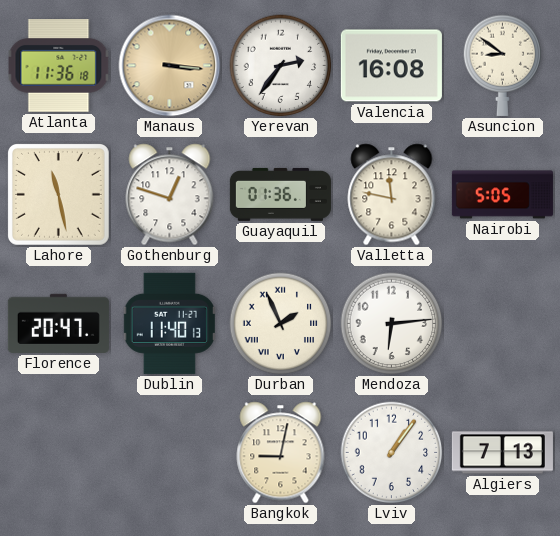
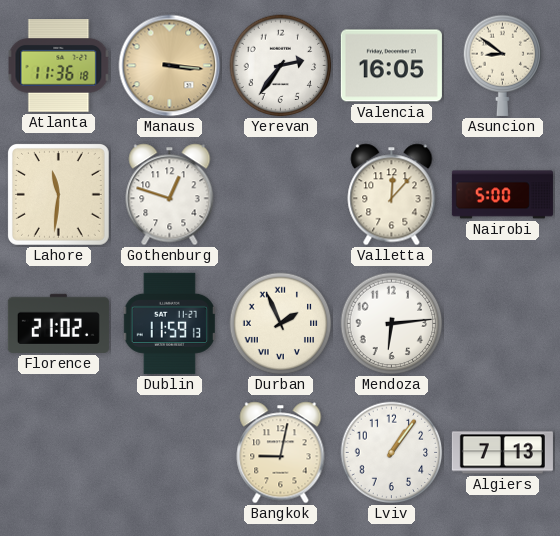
Valencia: 16:08 -> 16:05 (391, 66)
Lahore: 11:28 -> 11:31 (58, 194)
Guayaquil: 01:36 -> none (280, 194)
Valletta: 11:47 -> 12:07 (392, 195)
Nairobi: 5:05 -> 5:00 (502, 195)
Florence: 20:47 -> 21:02 (58, 323)
Dublin: 11:40 -> 11:59 (169, 323)
